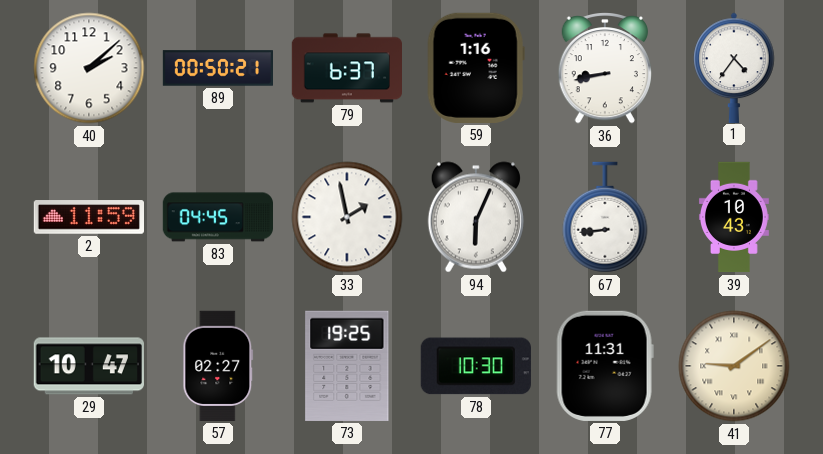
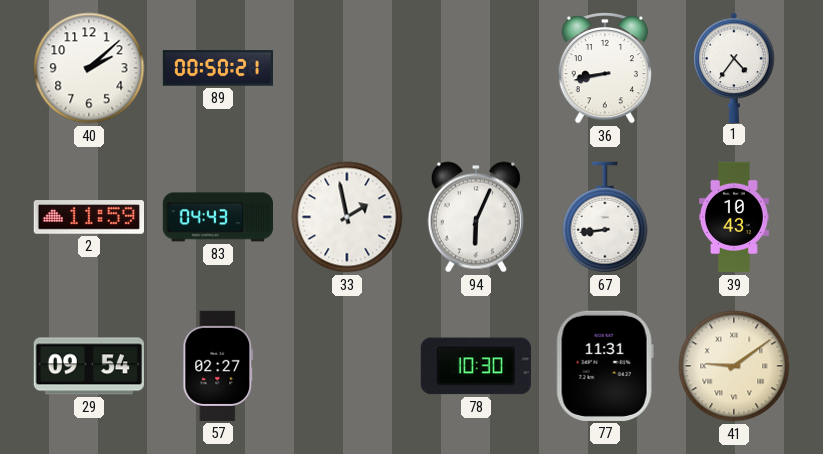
79: 6:37 -> none (346, 68)
59: 1:16 -> none (476, 68)
83: 04:45 -> 04:43 (217, 217)
29: 10:47 -> 09:54 (89, 366)
73: 19:25 -> none (347, 366)
